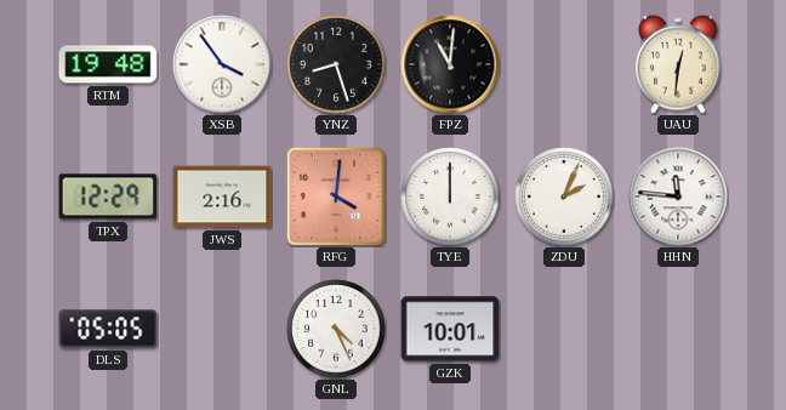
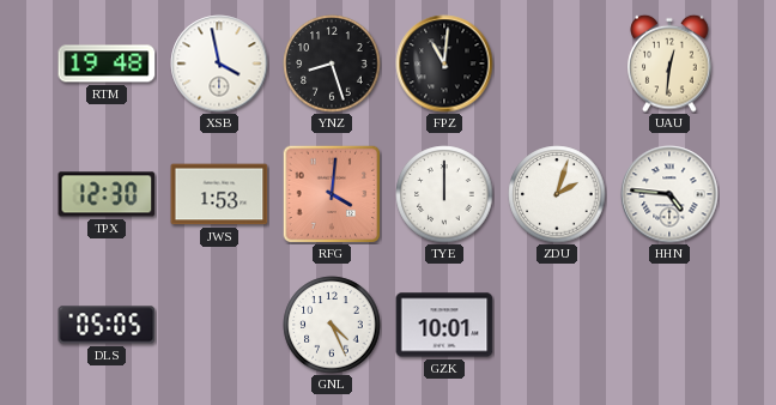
XSB: 3:54 -> 3:58 (219, 64)
TPX: 12:29 -> 12:30 (107, 194)
JWS: 2:16 -> 1:53 (219, 194)
ZDU: 2:04 -> 2:03 (557, 194)
HHN: 11:46 -> 4:46 (669, 194)
